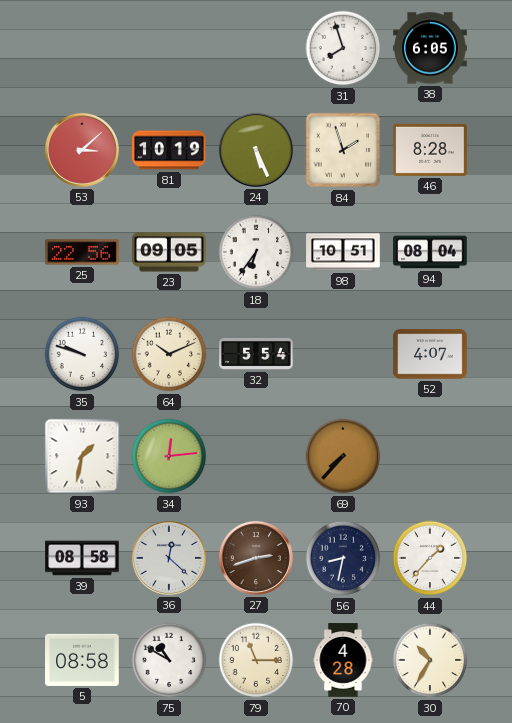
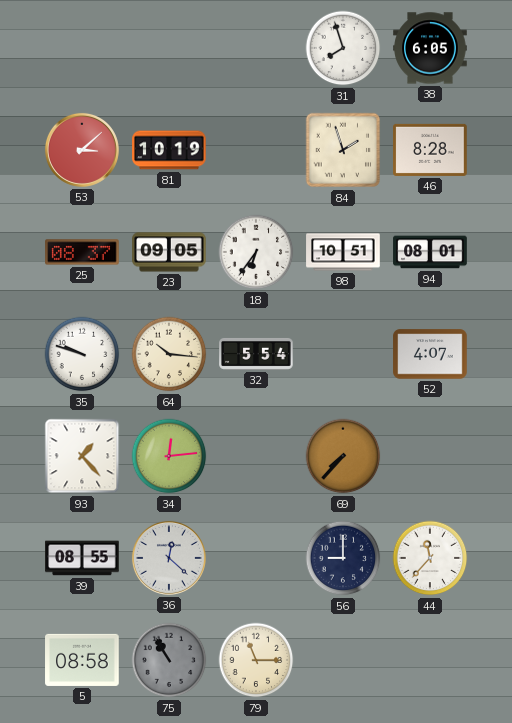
24: 5:26 -> none (256, 150)
25: 22:56 -> 08:37 (82, 252)
94: 08:04 -> 08:01 (430, 252)
64: 10:11 -> 10:16 (169, 354)
93: 1:32 -> 1:23 (82, 456)
39: 08:58 -> 08:55 (82, 558)
27: 2:42 -> none (256, 558)
56: 8:32 -> 9:00 (343, 558)
44: 1:37 -> 11:37 (430, 558)
75: 10:50 -> 10:55 (169, 660)
75 dial: white -> grey (169, 660)
70: 4:28 -> none (343, 660)
30: 10:35 -> none (430, 660)
